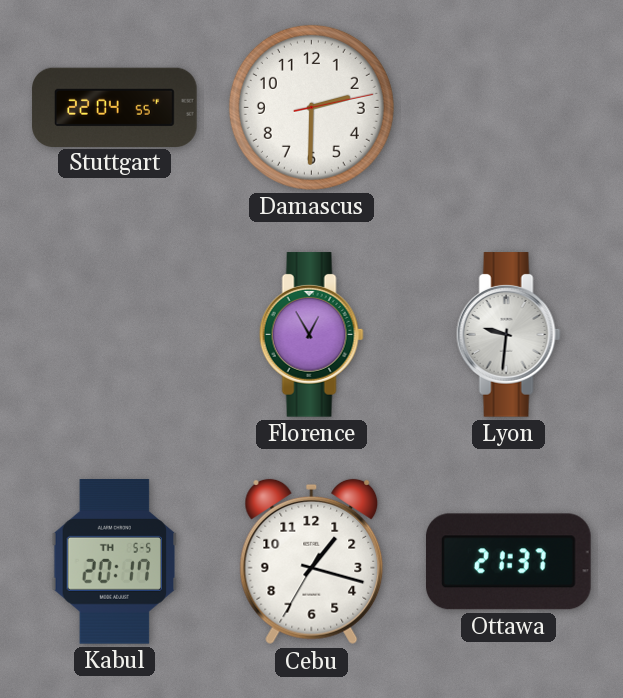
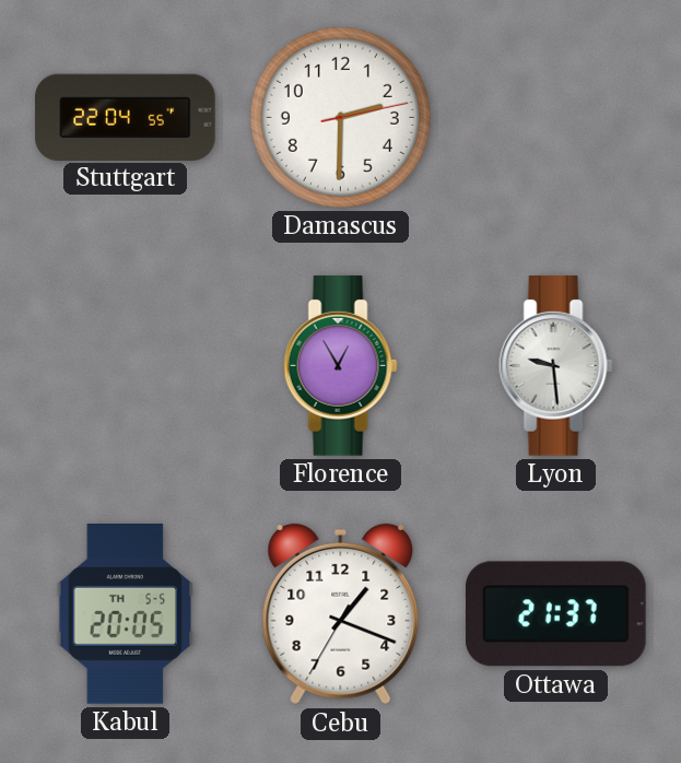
Lyon: 9:31 -> 9:29 (555, 366)
Kabul: 20:17 -> 20:05 (126, 614)
Cebu: 1:17 -> 1:18 (341, 614)
